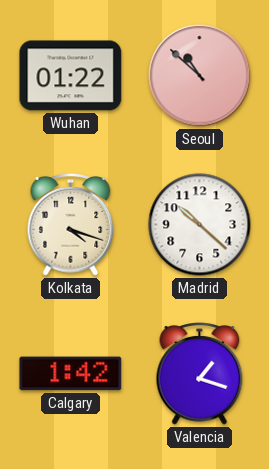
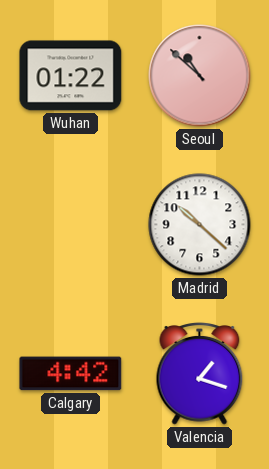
Kolkata: 4:18 -> none (71, 225)
Calgary: 1:42 -> 4:42 (71, 374)
